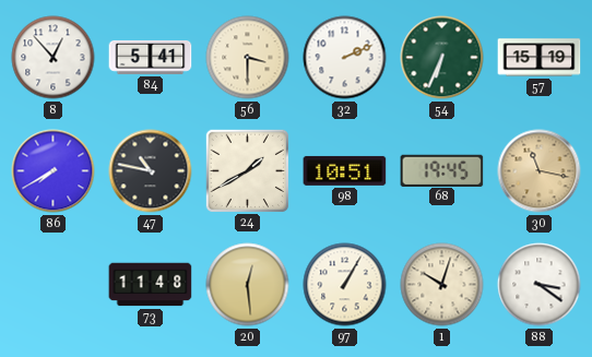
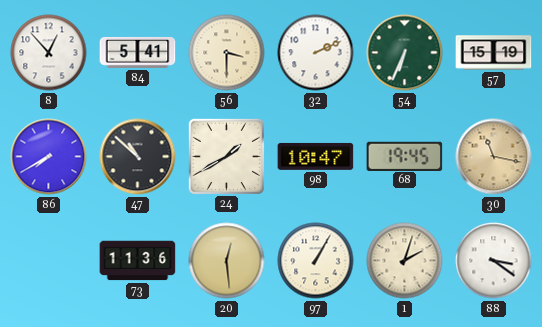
47: 10:47 -> 10:52 (138, 157)
98: 10:51 -> 10:47 (316, 156)
73: 11:48 -> 11:36 (138, 261)
1: 10:03 -> 2:03 (405, 261)
